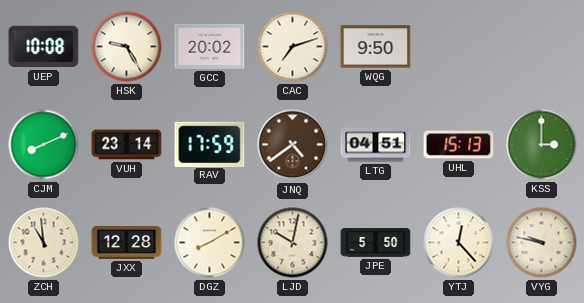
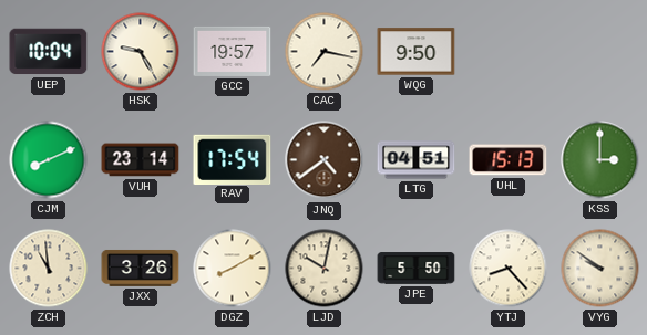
UEP: 10:08 -> 10:04 (49, 52)
GCC: 20:02 -> 19:57 (233, 51)
CAC: 7:12 -> 7:17 (325, 52)
RAV: 17:59 -> 17:54 (233, 159)
JXX: 12:28 -> 3:26 (141, 268)
YTJ: 12:23 -> 8:23 (509, 269)
VYG: 9:47 -> 9:51 (600, 269)
